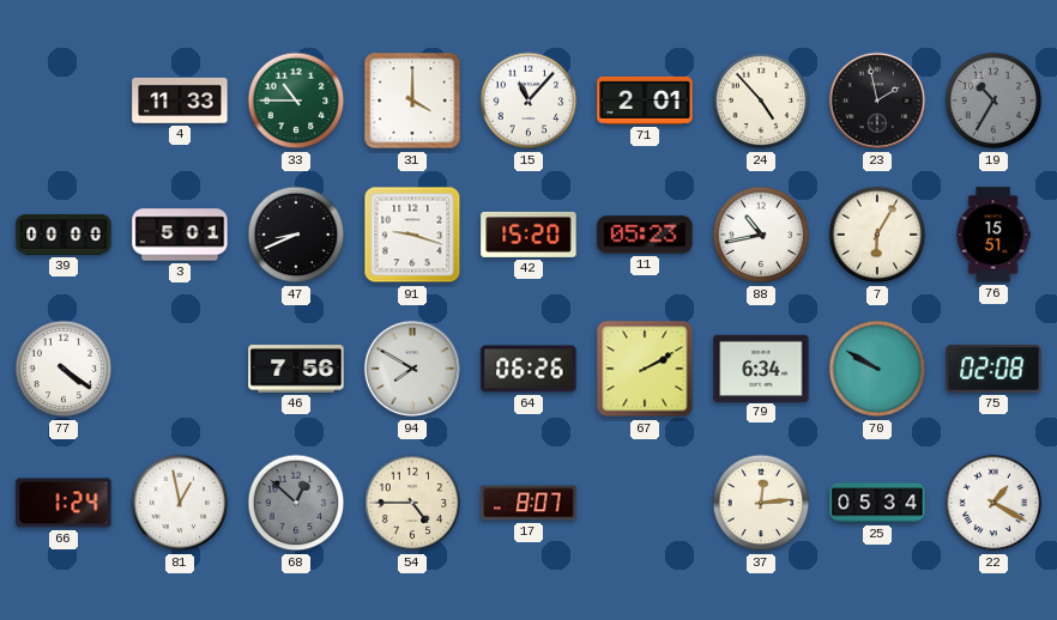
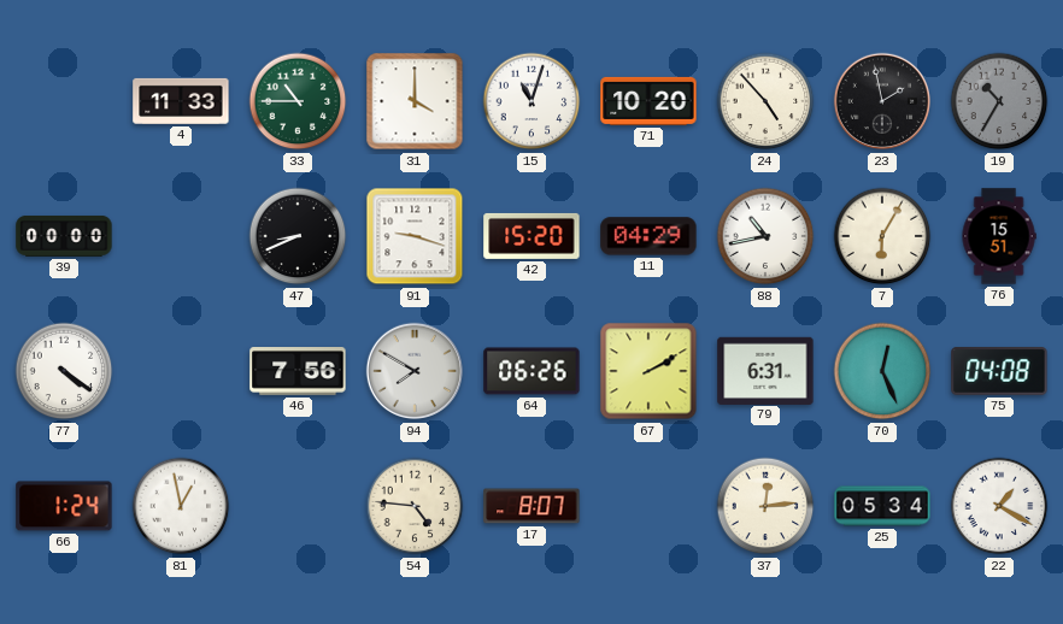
15: 11:07 -> 11:03 (531, 101)
71: 2:01 -> 10:20 (648, 101)
3: 5:01 -> none (180, 235)
11: 05:23 -> 04:29 (648, 236)
79: 6:34 -> 6:31 (765, 370)
70: 9:50 -> 12:26 (882, 371)
75: 02:08 -> 04:08 (999, 371)
68: 12:52 -> none (296, 503)
54: 4:45 -> 4:46 (415, 506)
